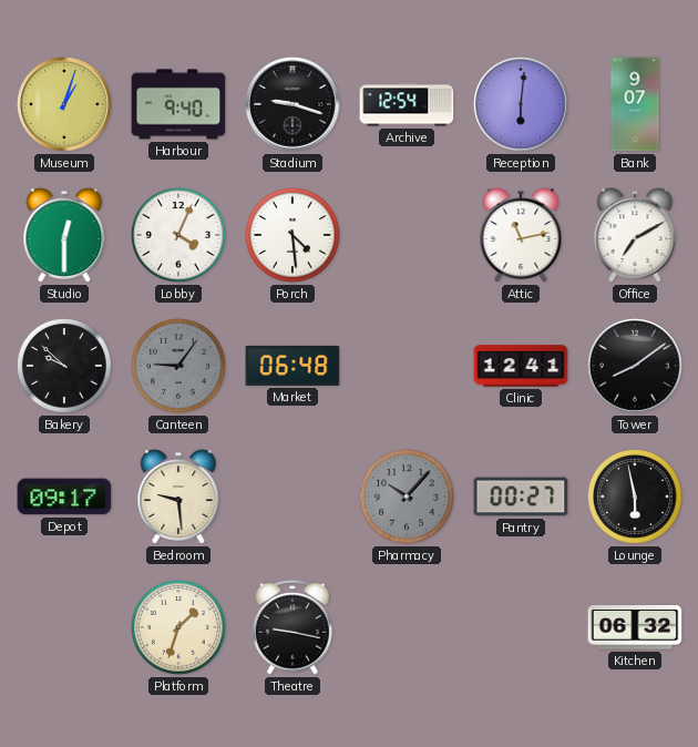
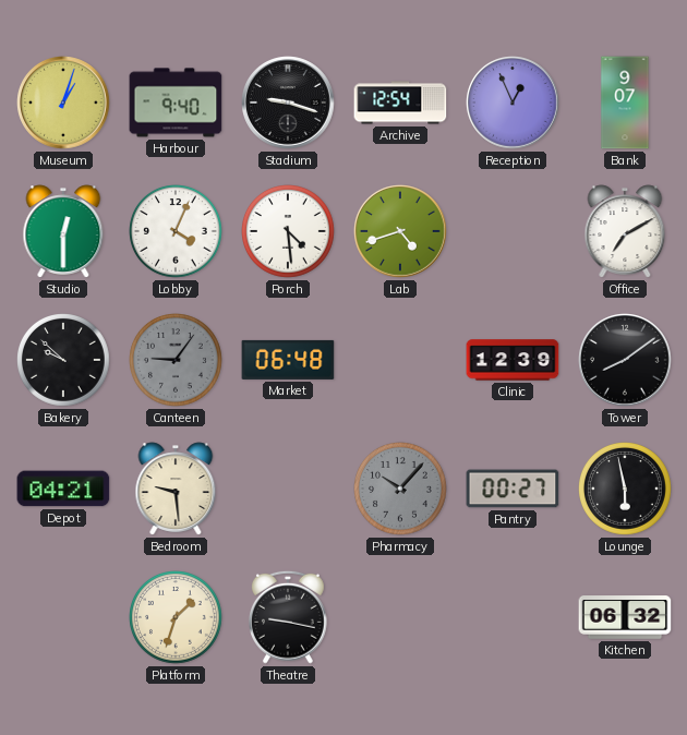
Reception: 6:01 -> 12:56 (513, 103)
Lab: none -> 4:42 (400, 231)
Attic: 11:13 -> none (521, 235)
Clinic: 12:41 -> 12:39 (513, 360)
Depot: 09:17 -> 04:21 (63, 489)
